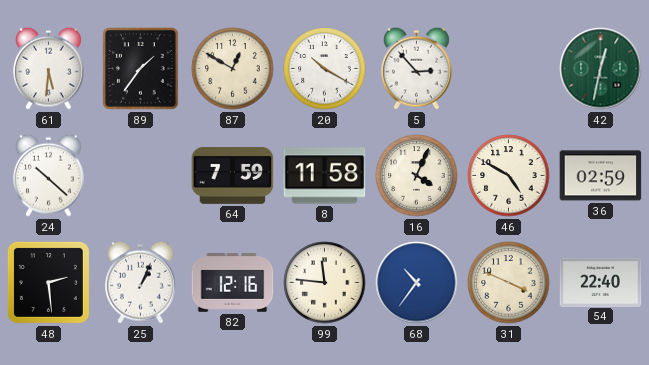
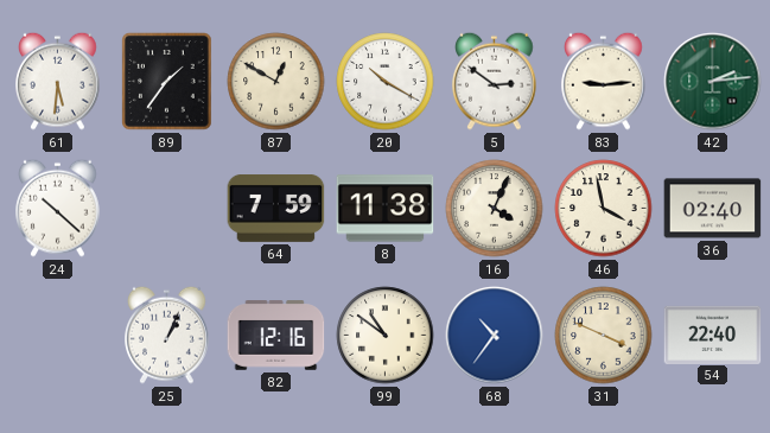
5: 2:53 -> 2:51 (495, 81)
83: none -> 9:14 (604, 81)
42: 12:32 -> 2:14 (713, 82)
8: 11:58 -> 11:38 (386, 209)
46: 4:50 -> 3:58 (604, 209)
36: 02:59 -> 02:40 (713, 209)
48: 2:29 -> none (48, 282)
99: 11:46 -> 10:51 (386, 336)
